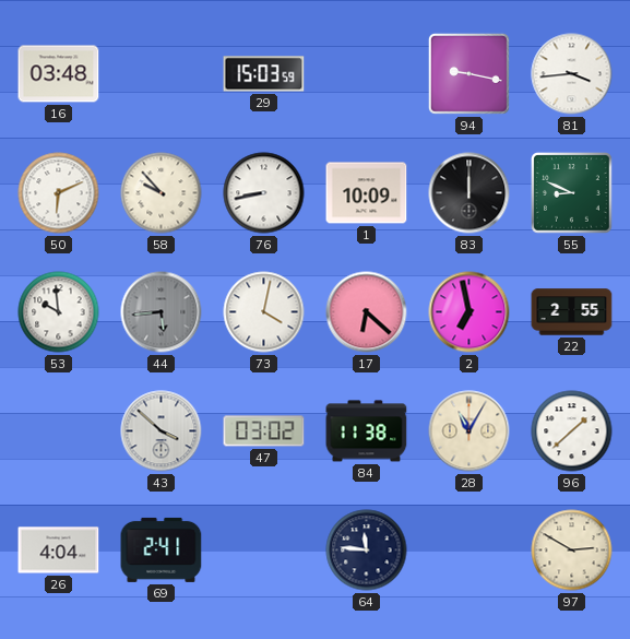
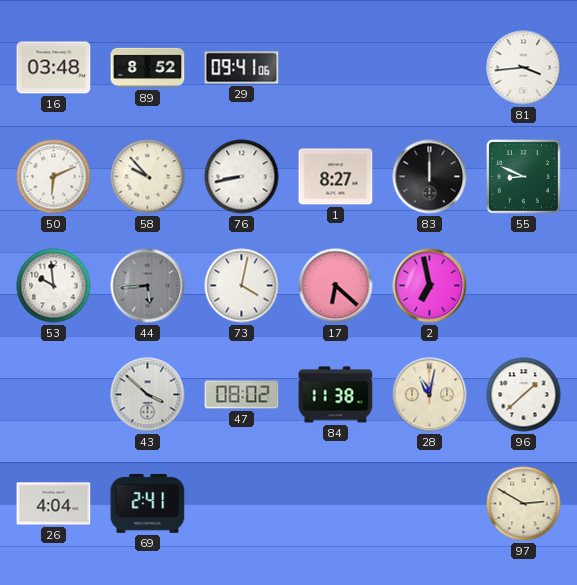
89: none -> 8:52 (148, 68)
29: 15:03 -> 09:41 (242, 68)
94: 9:17 -> none (468, 73)
1: 10:09 -> 8:27 (336, 177)
22: 2:55 -> none (572, 312)
47: 03:02 -> 08:02 (242, 395)
28: 11:05 -> 11:02 (430, 395)
64: 11:46 -> none (367, 551)
